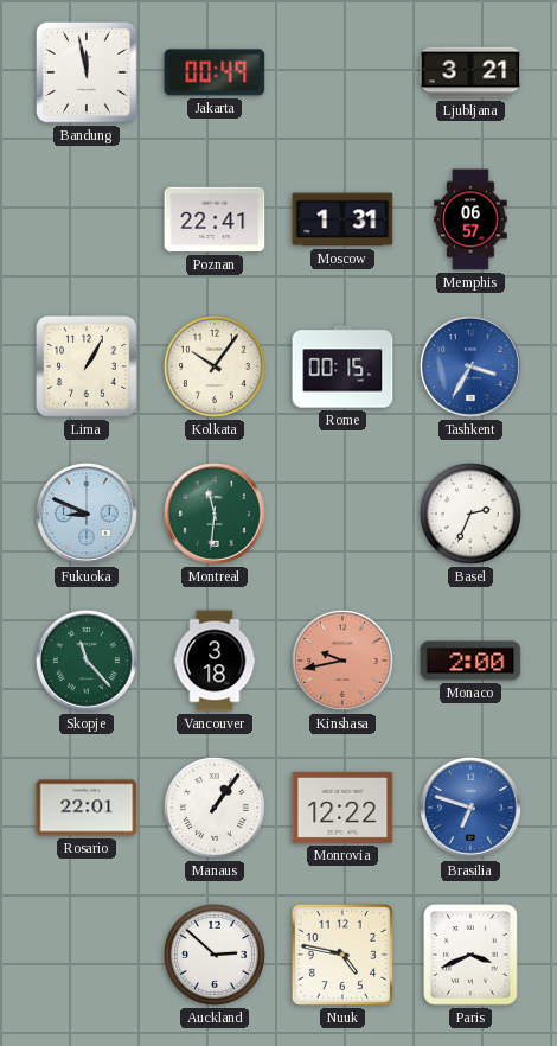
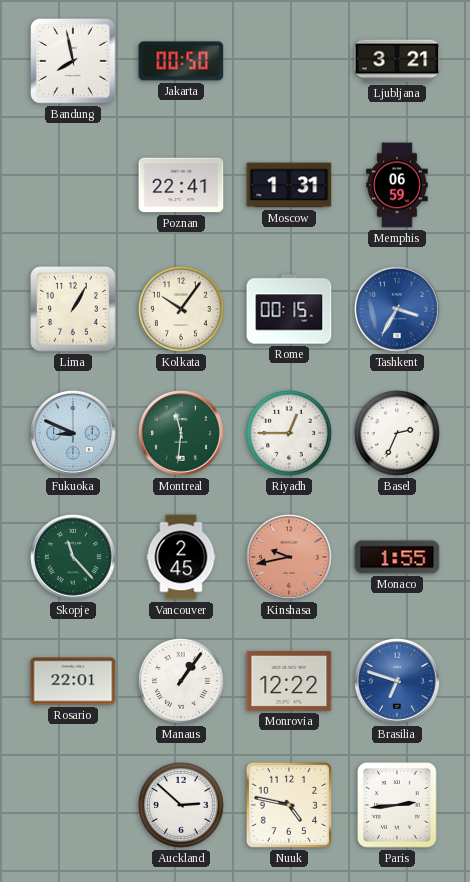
Bandung: 11:58 -> 7:58 (74, 62)
Jakarta: 00:49 -> 00:50 (181, 61)
Memphis: 06:57 -> 06:59 (397, 185)
Riyadh: none -> 12:45 (289, 433)
Vancouver: 3:18 -> 2:45 (181, 557)
Monaco: 2:00 -> 1:55 (397, 557)
Paris: 3:41 -> 2:44 (397, 805)
